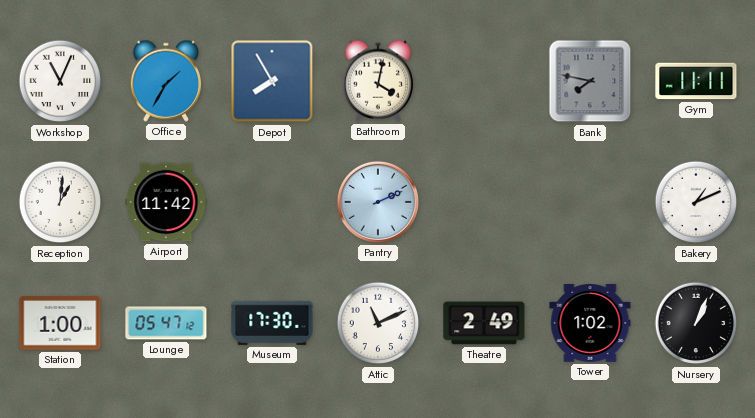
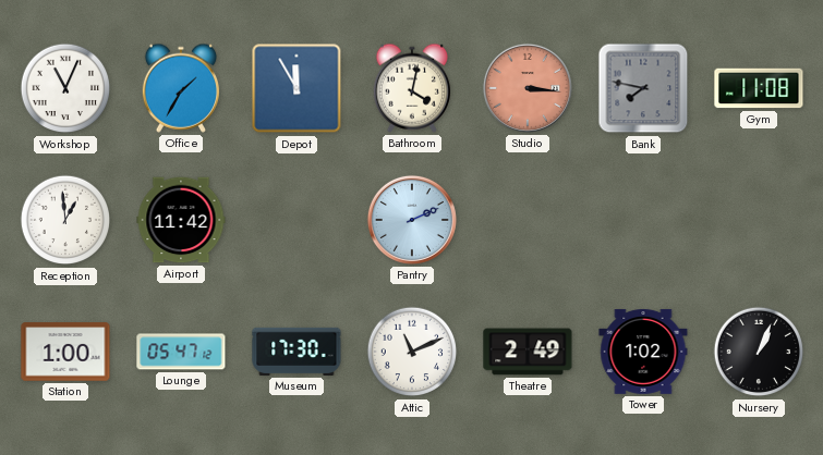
Depot: 7:55 -> 11:55 (296, 88)
Studio: none -> 3:16 (528, 88)
Gym: 11:11 -> 11:08 (759, 88)
Reception: 1:01 -> 12:59 (65, 220)
Bakery: 1:11 -> none (696, 202)
